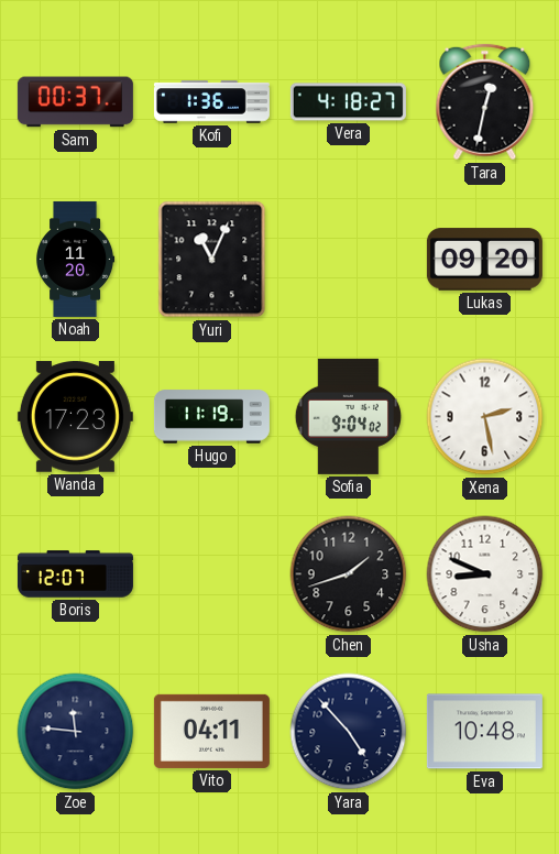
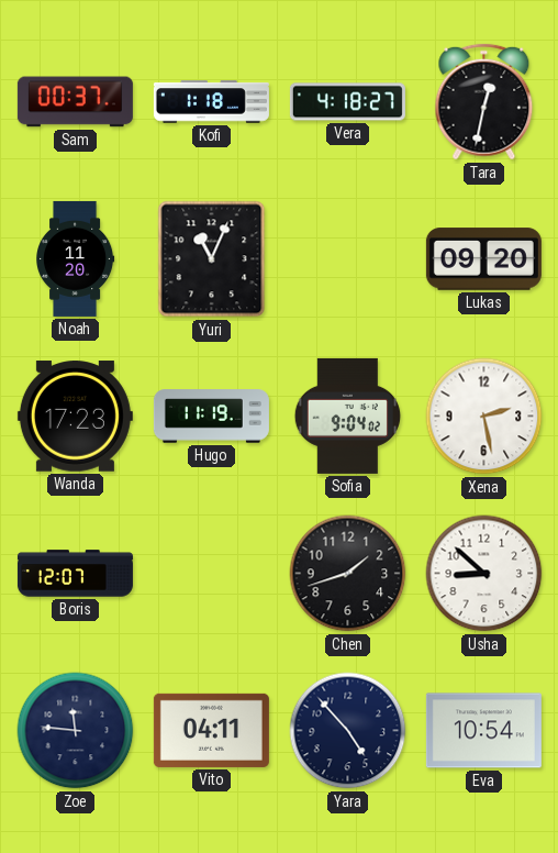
Kofi: 1:36 -> 1:18 (211, 102)
Usha: 8:49 -> 8:52 (484, 574)
Eva: 10:48 -> 10:54 (483, 731)
